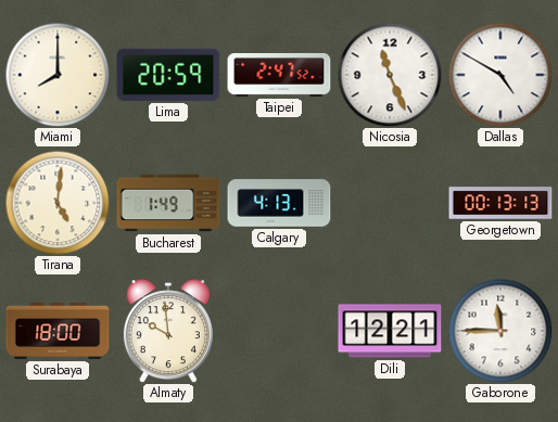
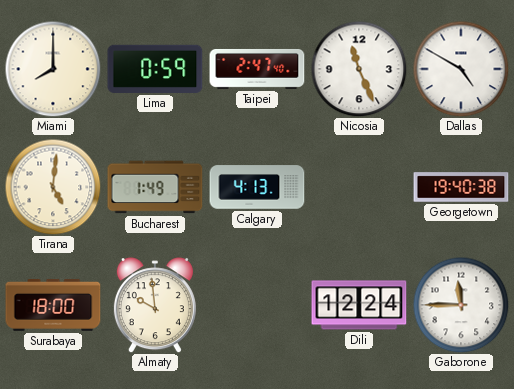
Lima: 20:59 -> 0:59 (155, 69)
Taipei: 2:47:52 -> 2:47:40 (257, 69)
Georgetown: 00:13 -> 19:40 (461, 187)
Dili: 12:21 -> 12:24 (359, 305)
